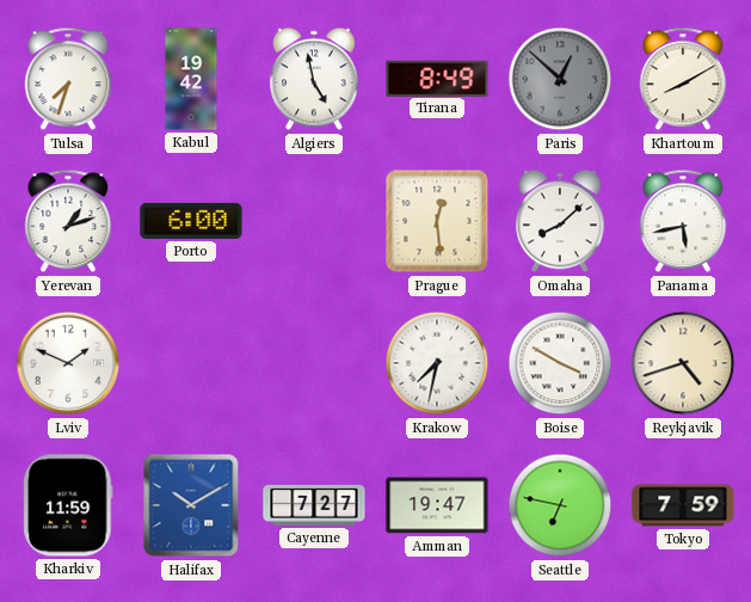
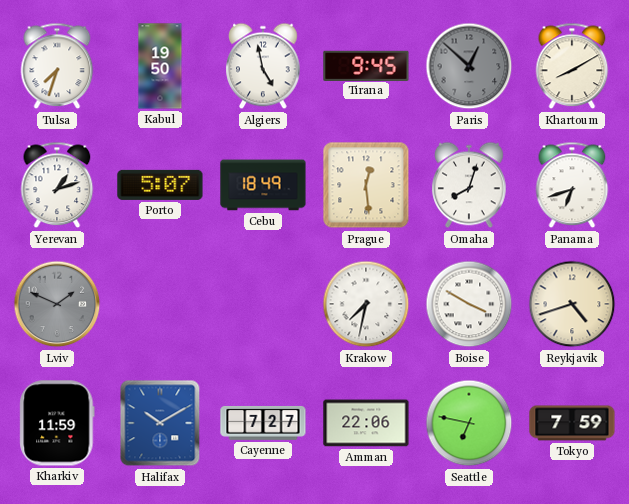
Kabul: 19:42 -> 19:50 (160, 66)
Tirana: 8:49 -> 9:45 (366, 65)
Porto: 6:00 -> 5:07 (160, 185)
Cebu: none -> 18:49 (263, 185)
Omaha: 8:08 -> 8:03 (469, 185)
Panama: 5:43 -> 6:42 (572, 185)
Lviv dial: white -> grey (57, 304)
Amman: 19:47 -> 22:06 (366, 423)
